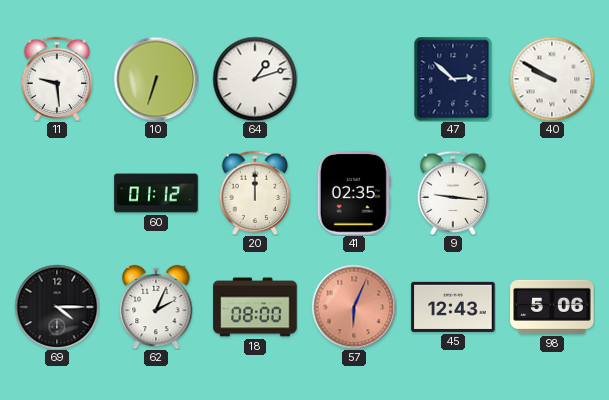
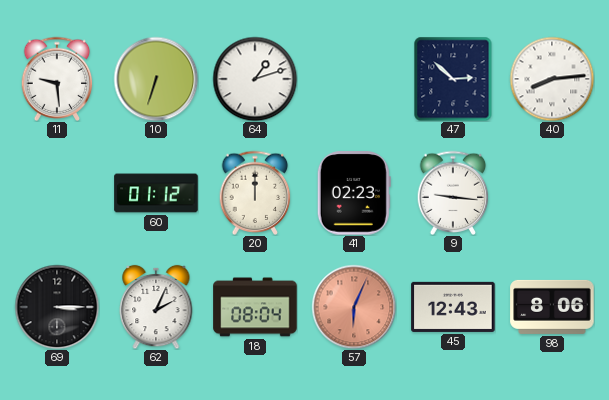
40: 9:50 -> 8:14 (552, 79)
41: 02:35 -> 02:23 (354, 193)
69: 4:15 -> 3:15 (57, 307)
18: 08:00 -> 08:04 (255, 307)
98: 5:06 -> 8:06 (552, 307)
